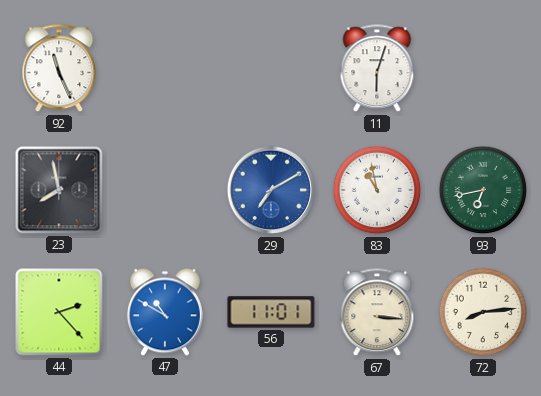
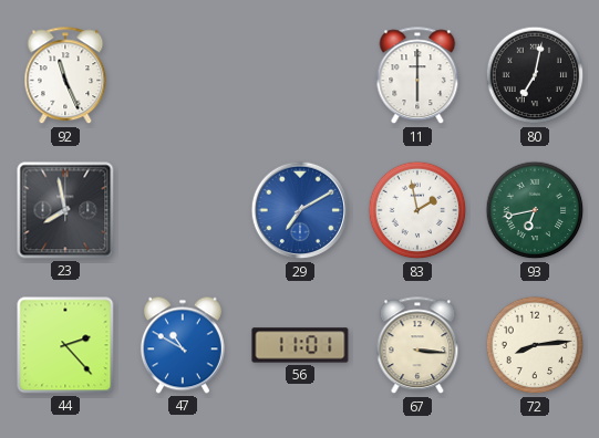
11: 6:03 -> 6:00 (417, 76)
80: none -> 7:02 (535, 75)
83: 10:58 -> 1:58 (417, 210)
